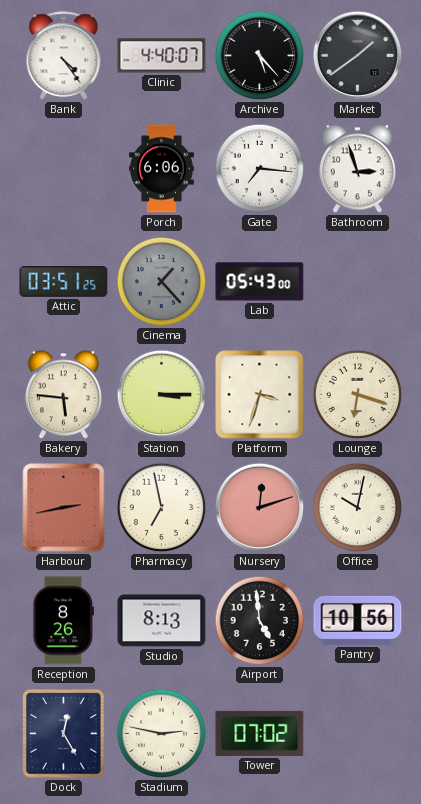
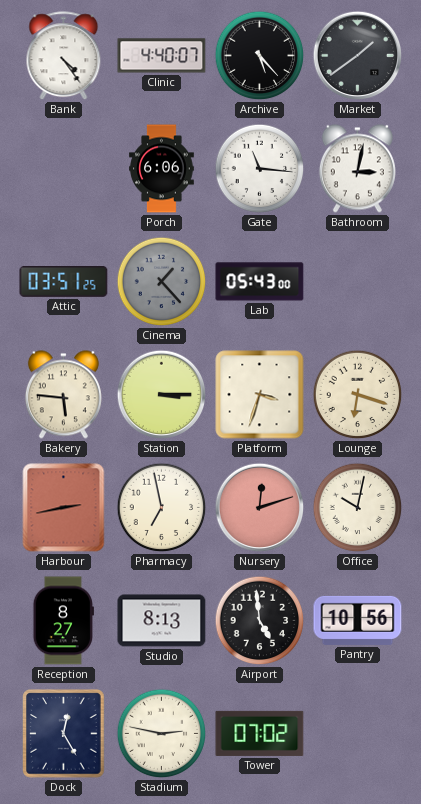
Gate: 7:16 -> 11:16 (260, 169)
Bathroom: 2:57 -> 3:02 (357, 169)
Reception: 8:26 -> 8:27 (63, 621)
